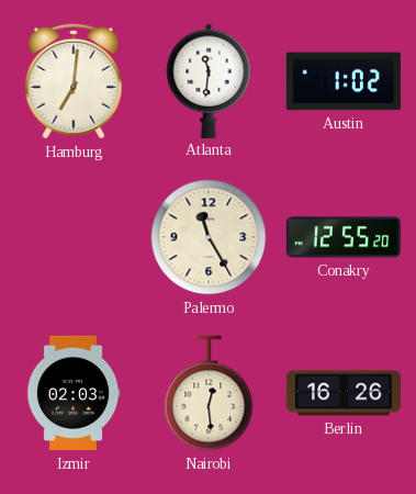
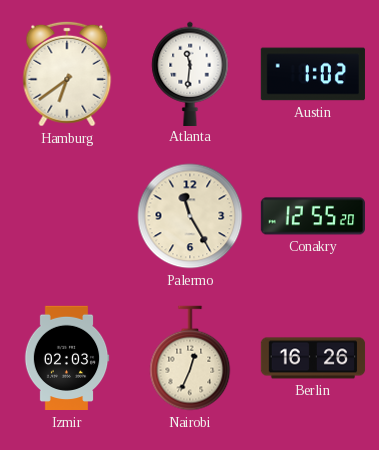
Hamburg: 7:01 -> 6:39 (67, 74)
Nairobi: 12:29 -> 12:34 (190, 358)
